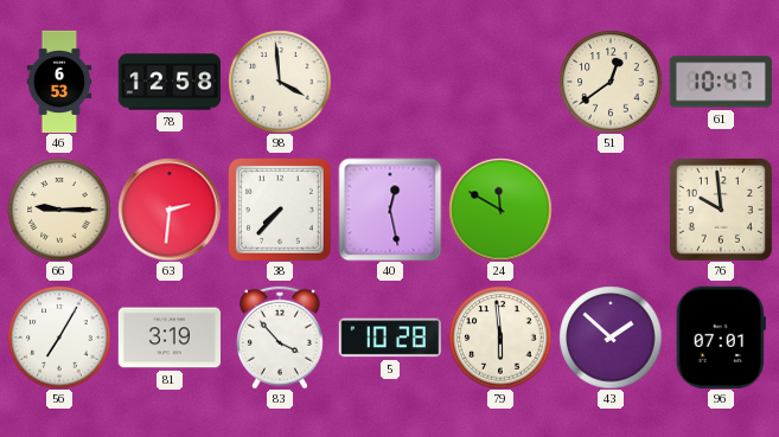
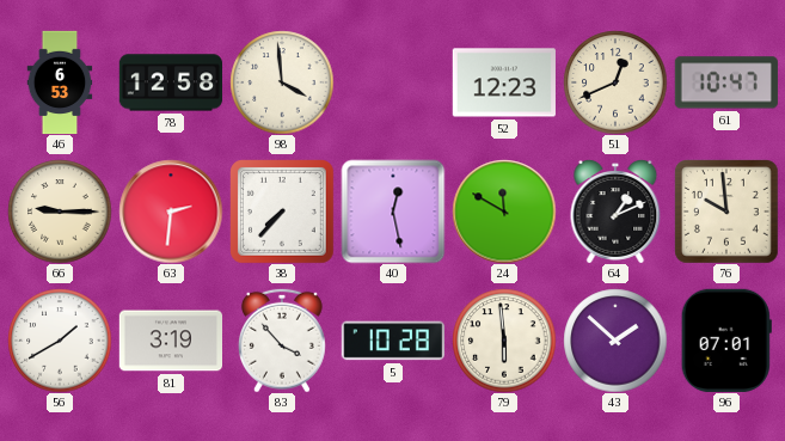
52: none -> 12:23 (504, 82)
51: 12:39 -> 12:41 (615, 82)
64: none -> 1:11 (615, 212)
56: 7:05 -> 1:40 (60, 341)
